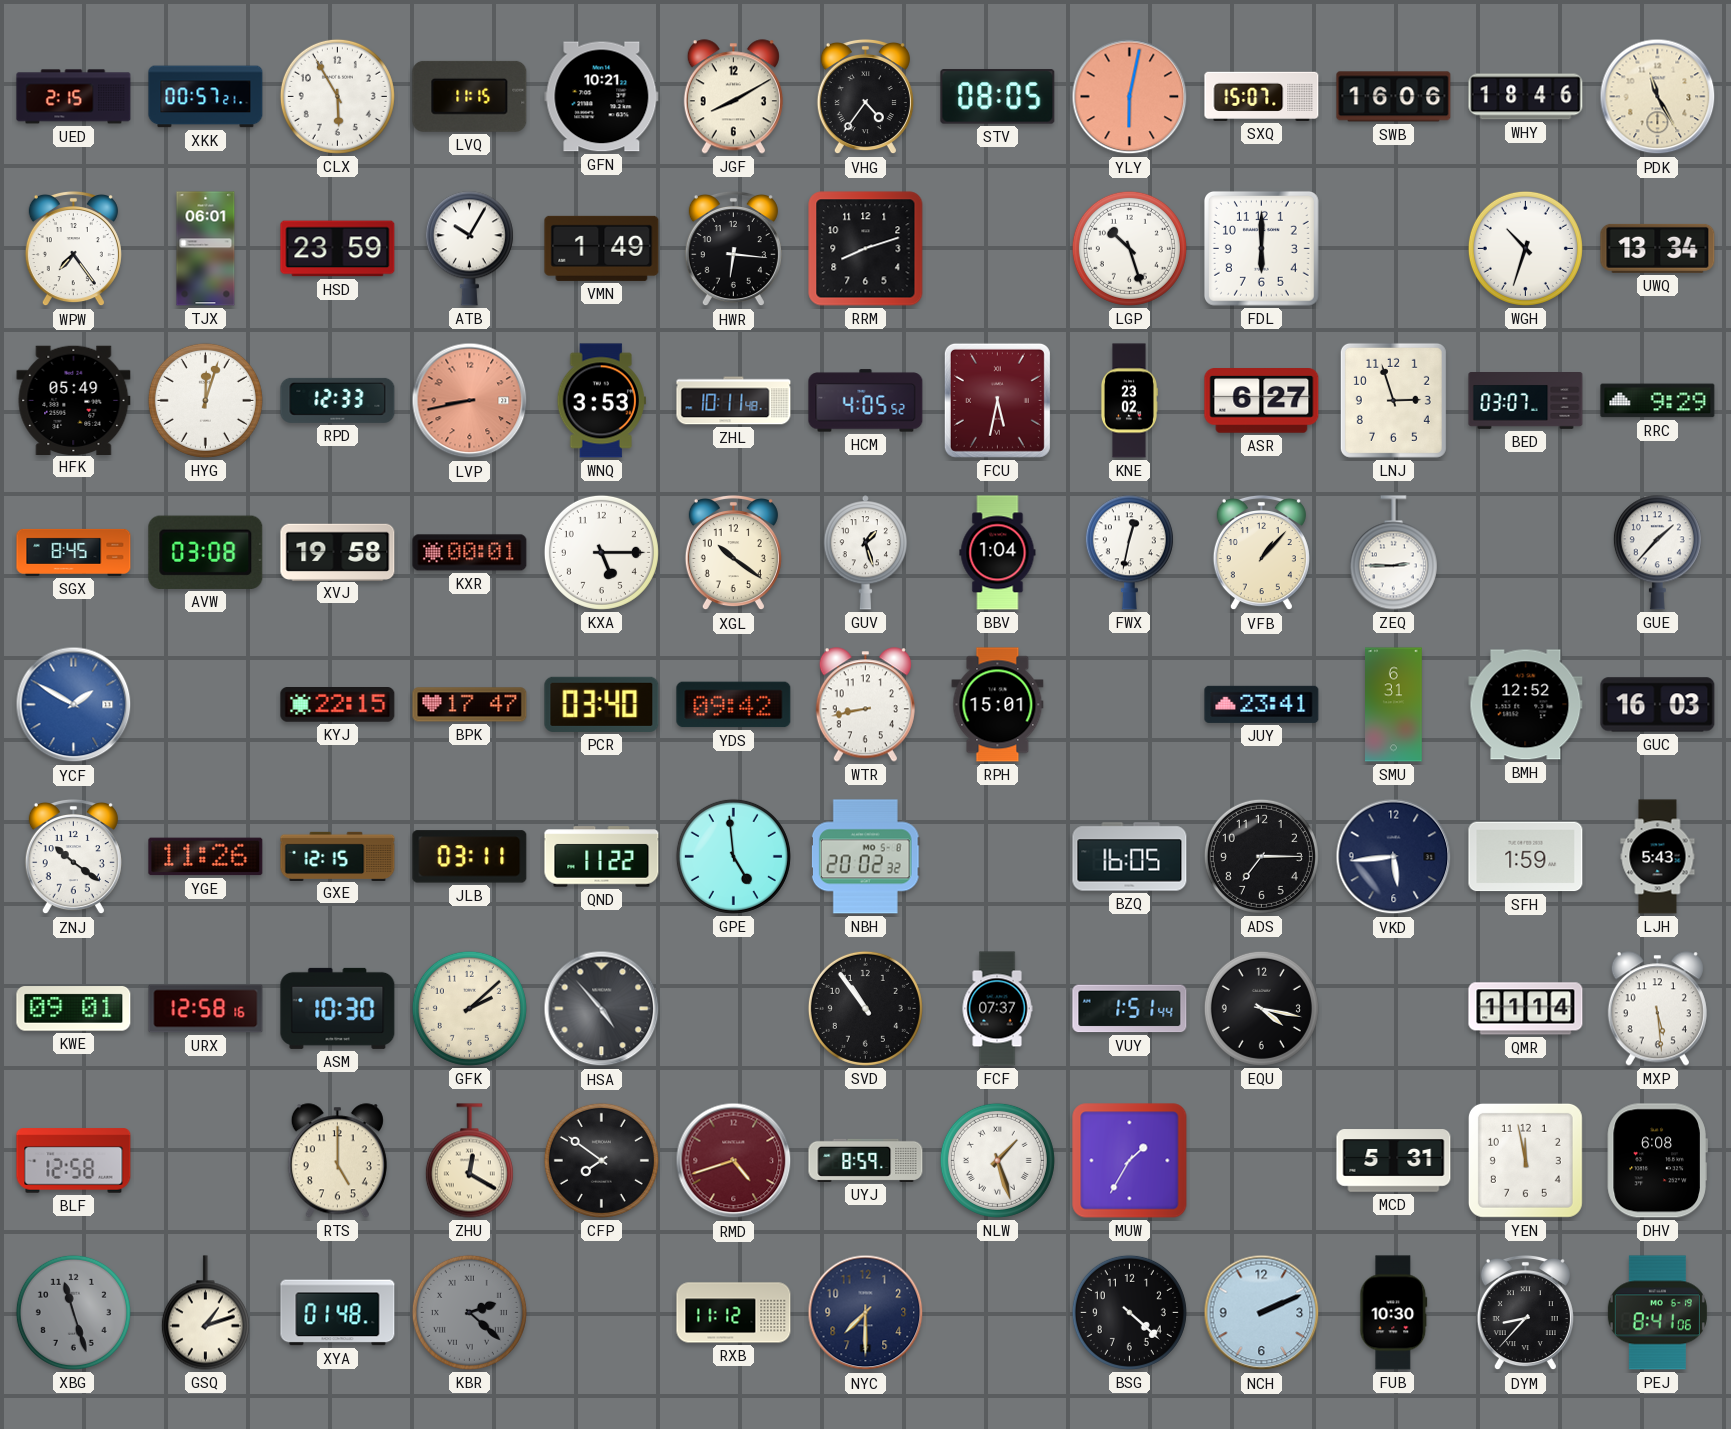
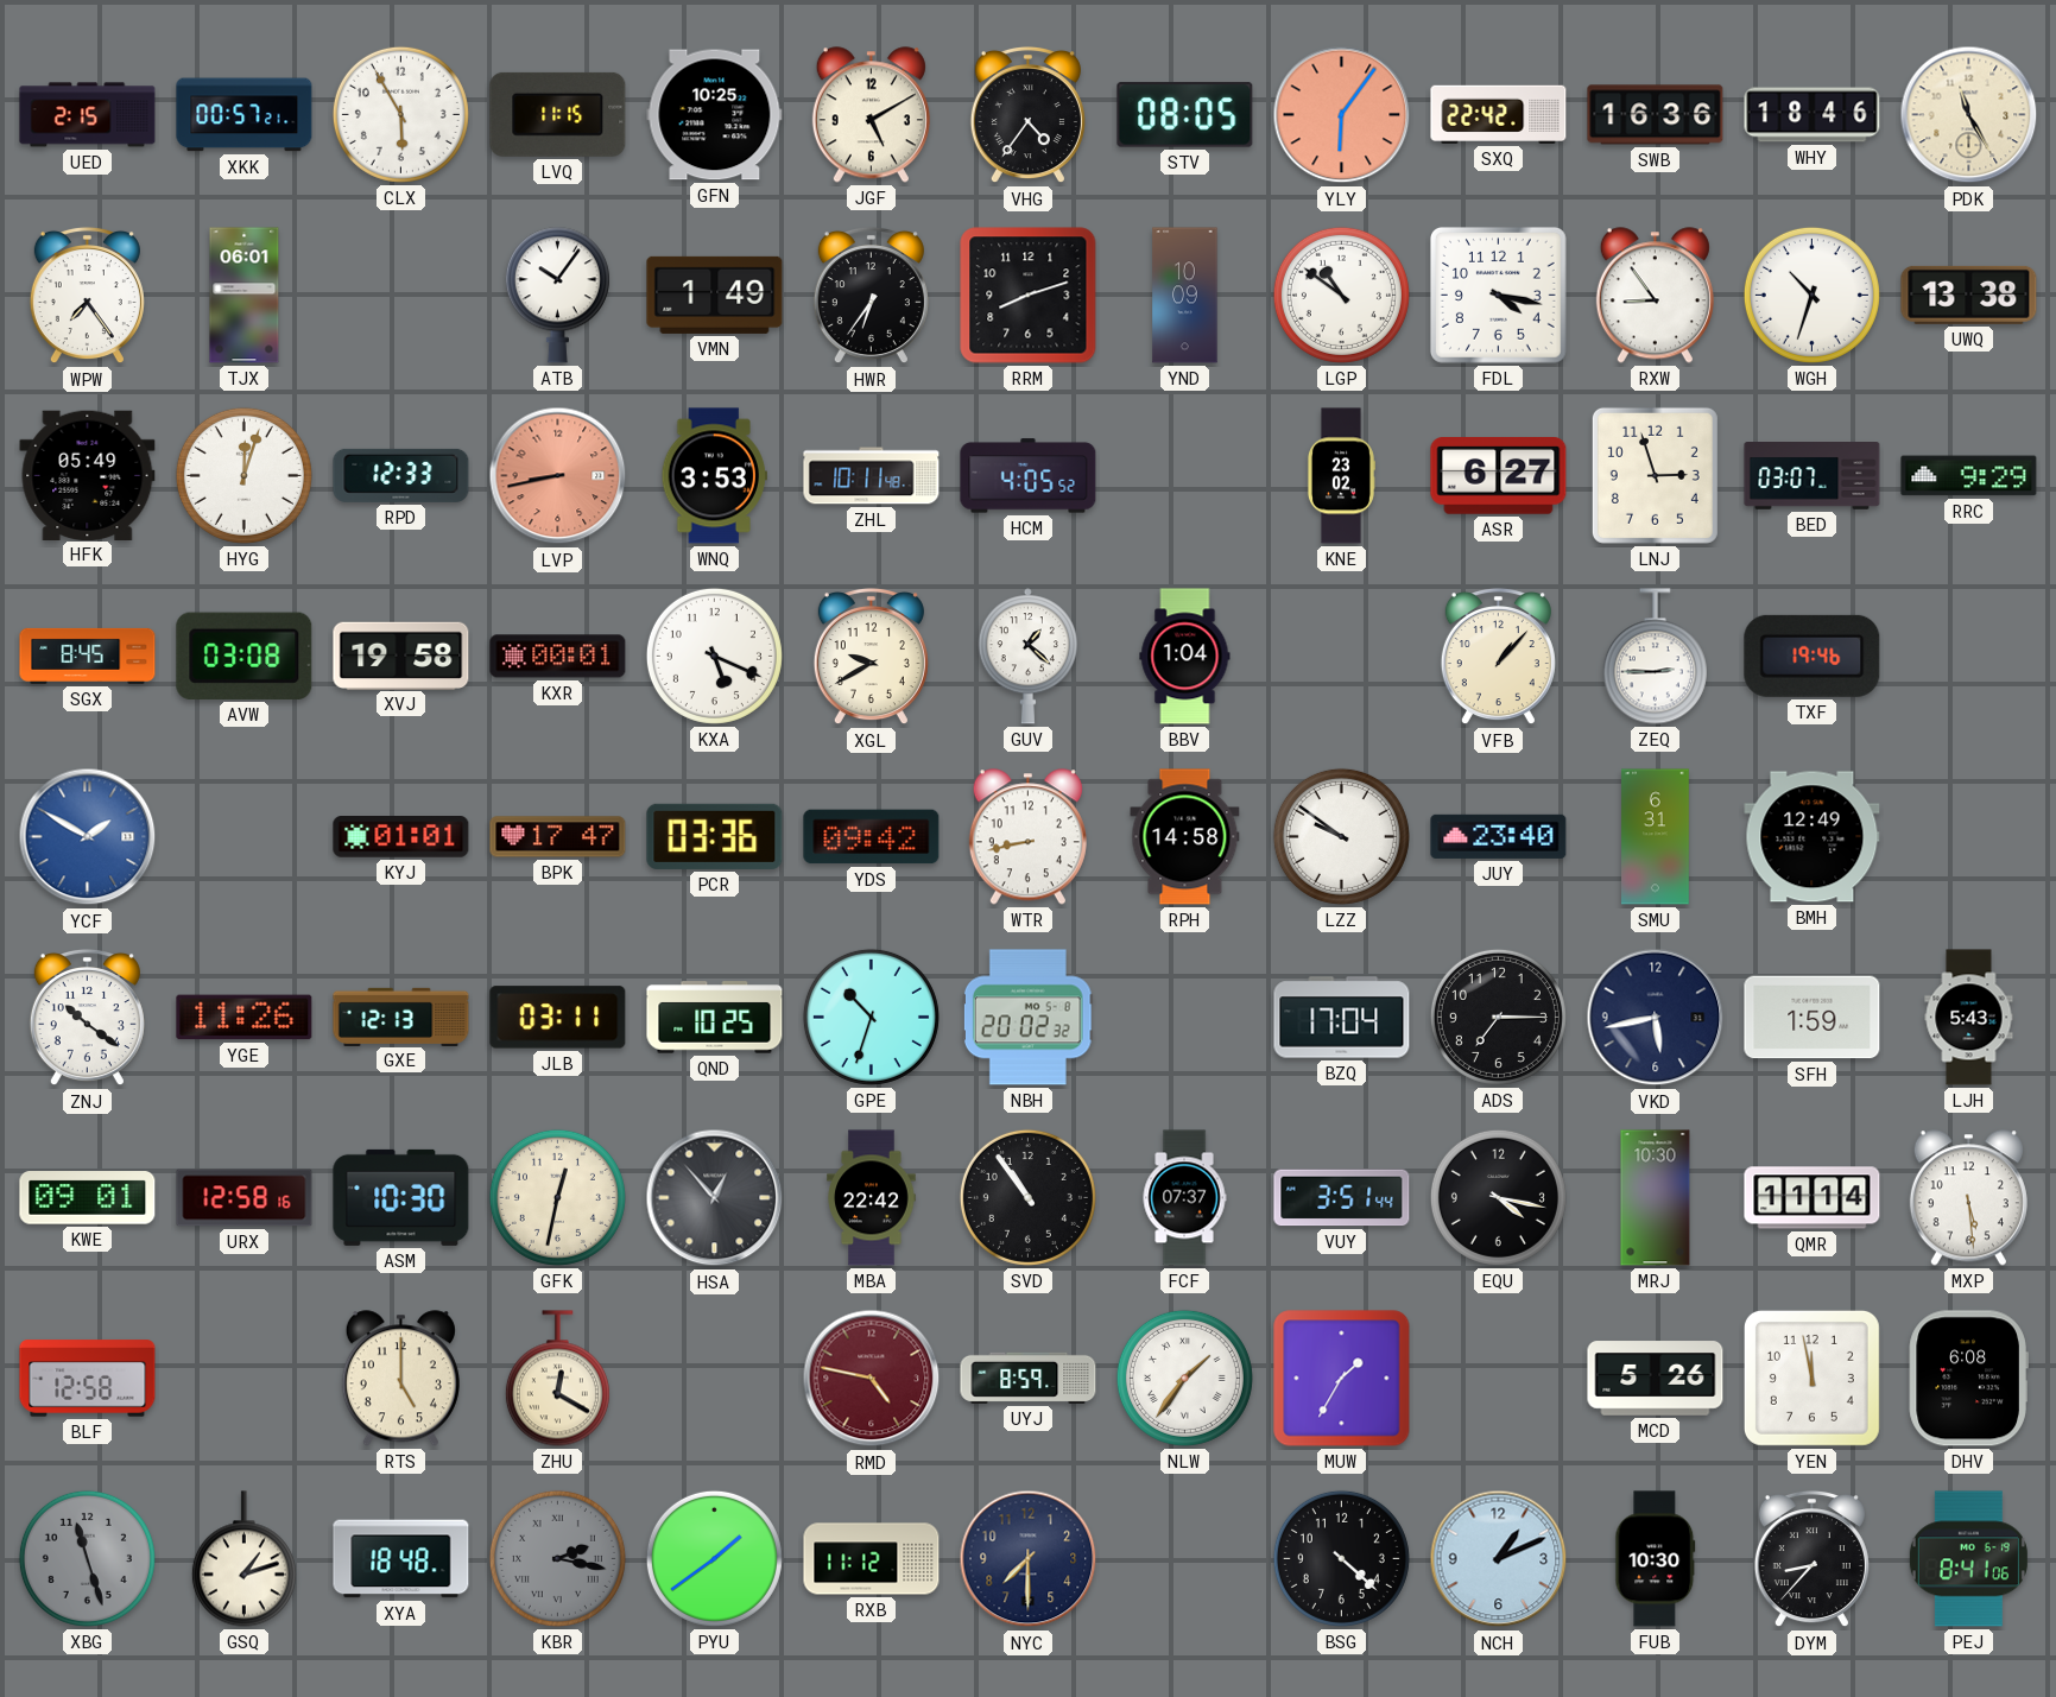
GFN: 10:21 -> 10:25 (715, 115)
JGF: 8:10 -> 5:10 (871, 115)
YLY: 6:02 -> 6:06 (1342, 115)
SXQ: 15:07 -> 22:42 (1499, 114)
SWB: 16:06 -> 16:36 (1656, 115)
HSD: 23:59 -> none (338, 249)
ATB: 10:05 -> 10:06 (557, 296)
HWR: 6:16 -> 6:36 (871, 296)
YND: none -> 10:09 (1185, 296)
LGP: 10:27 -> 10:51 (1341, 295)
FDL: 6:00 -> 4:17 (1498, 295)
RXW: none -> 8:54 (1655, 296)
UWQ: 13:34 -> 13:38 (1969, 295)
FCU: 5:32 -> none (997, 400)
KXA: 5:15 -> 5:19 (714, 656)
XGL: 10:21 -> 9:40 (871, 657)
GUV: 1:27 -> 1:22 (1027, 657)
FWX: 12:32 -> none (1129, 553)
TXF: none -> 19:46 (1813, 656)
GUE: 1:37 -> none (1657, 553)
KYJ: 22:15 -> 01:01 (401, 837)
PCR: 03:40 -> 03:36 (715, 836)
RPH: 15:01 -> 14:58 (1185, 837)
LZZ: none -> 9:51 (1341, 836)
JUY: 23:41 -> 23:40 (1499, 836)
BMH: 12:52 -> 12:49 (1813, 837)
GUC: 16:03 -> none (1658, 705)
GXE: 12:15 -> 12:13 (401, 1017)
QND: 11:22 -> 10:25 (715, 1018)
GPE: 4:59 -> 10:33 (871, 1017)
BZQ: 16:05 -> 17:04 (1342, 1018)
VKD: 5:44 -> 5:43 (1656, 1018)
GFK: 2:08 -> 12:32 (557, 1197)
HSA: 4:53 -> 12:53 (715, 1198)
MBA: none -> 22:42 (872, 1198)
VUY: 1:51 -> 3:51 (1342, 1198)
MRJ: none -> 10:30 (1656, 1198)
CFP: 7:51 -> none (601, 1160)
RMD: 4:42 -> 4:47 (872, 1379)
NLW: 1:27 -> 1:36 (1184, 1378)
MCD: 5:31 -> 5:26 (1656, 1379)
XYA: 01:48 -> 18:48 (401, 1559)
KBR: 2:22 -> 2:17 (557, 1558)
PYU: none -> 1:39 (714, 1558)
NCH: 2:11 -> 1:11 (1499, 1559)
